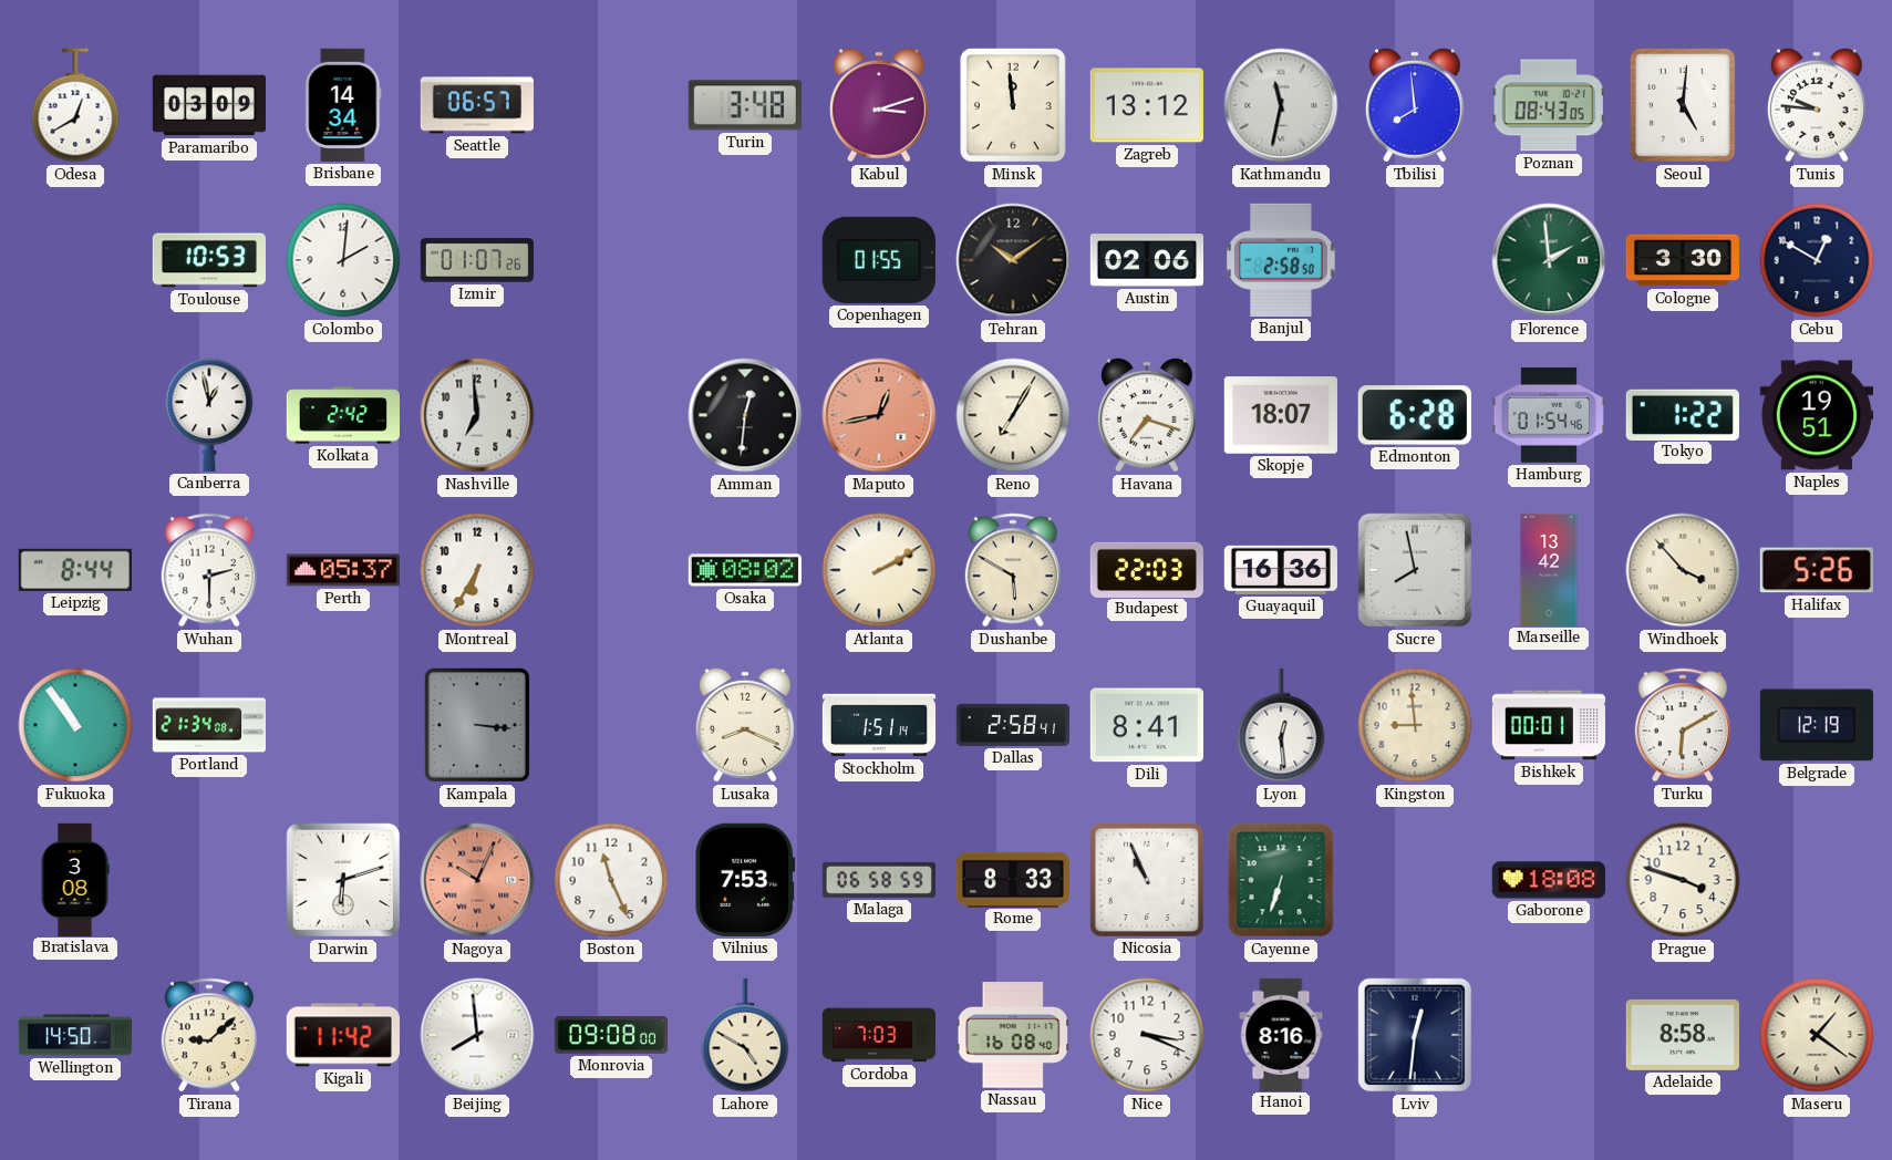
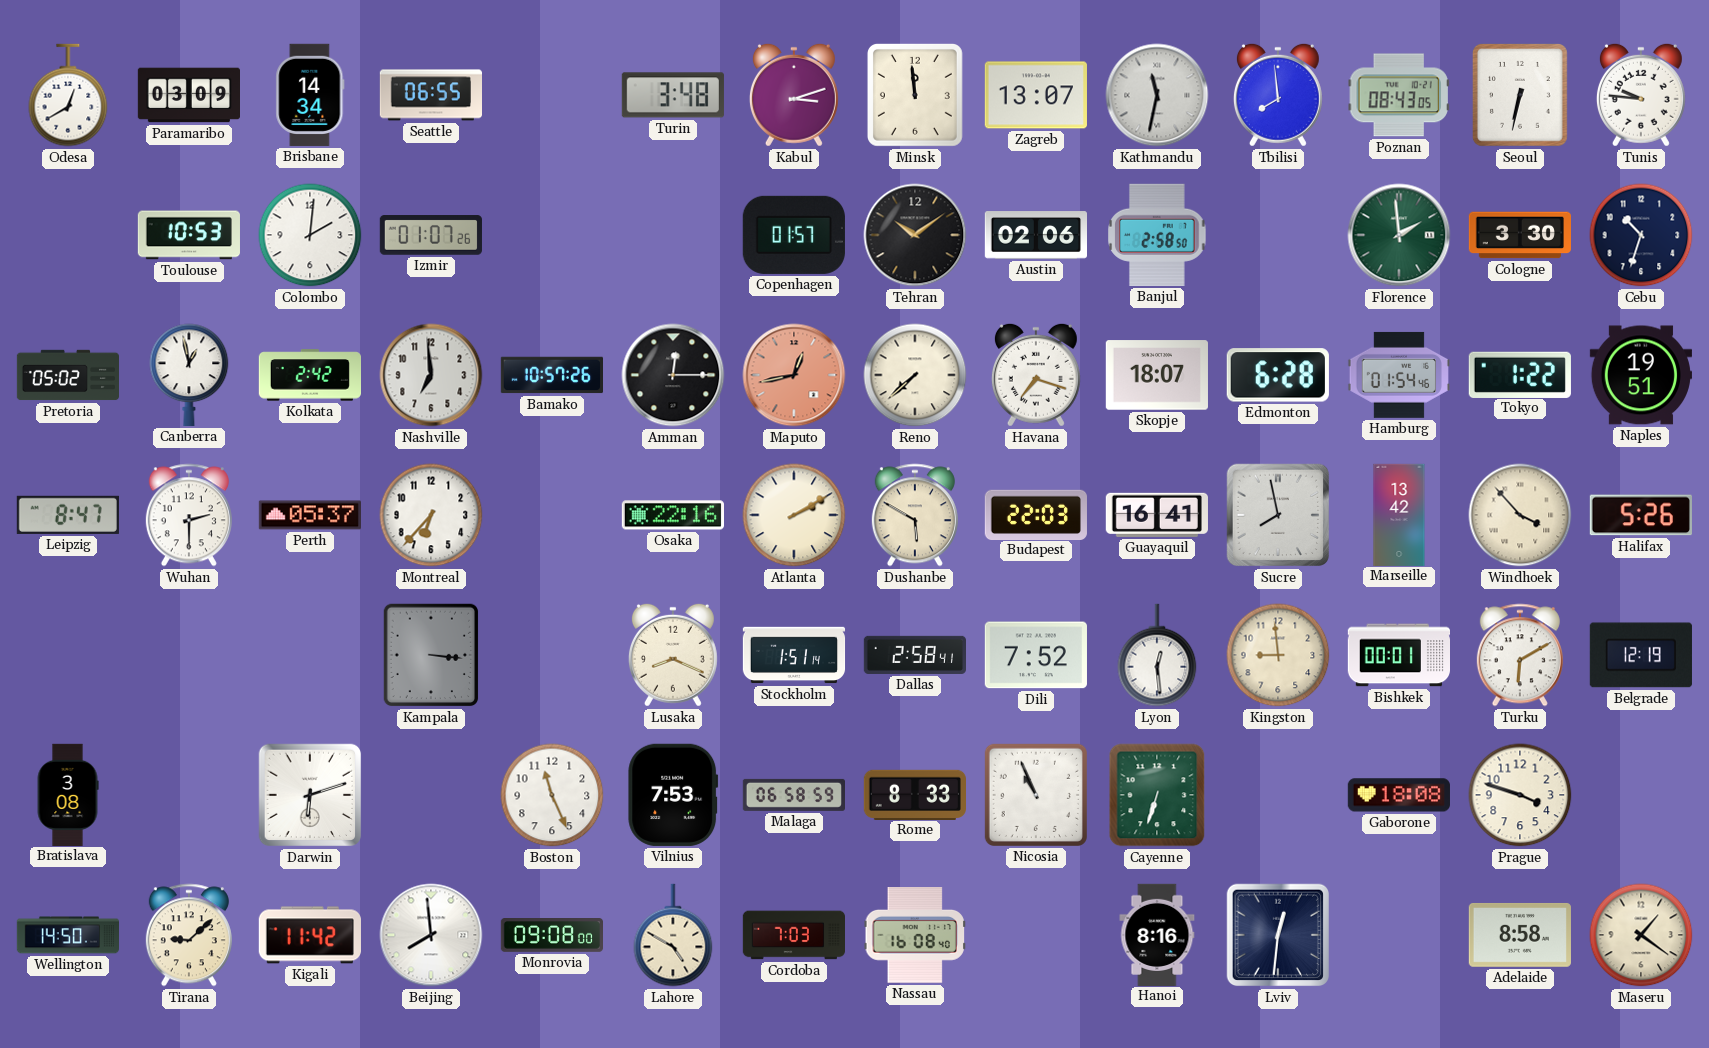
Seattle: 06:57 -> 06:55 (430, 95)
Zagreb: 13:12 -> 13:07 (1036, 95)
Seoul: 5:01 -> 6:32 (1520, 95)
Copenhagen: 01:55 -> 01:57 (794, 235)
Cebu: 12:50 -> 10:33 (1641, 235)
Pretoria: none -> 05:02 (68, 375)
Bamako: none -> 10:57 (551, 375)
Amman: 12:31 -> 12:15 (673, 375)
Reno: 7:05 -> 7:38 (915, 375)
Leipzig: 8:44 -> 8:47 (68, 515)
Montreal: 6:35 -> 6:37 (431, 515)
Osaka: 08:02 -> 22:16 (672, 515)
Guayaquil: 16:36 -> 16:41 (1157, 515)
Fukuoka: 10:54 -> none (75, 725)
Portland: 21:34 -> none (208, 725)
Dili: 8:41 -> 7:52 (1036, 655)
Nagoya: 10:04 -> none (477, 880)
Nice: 3:19 -> none (1147, 1035)
